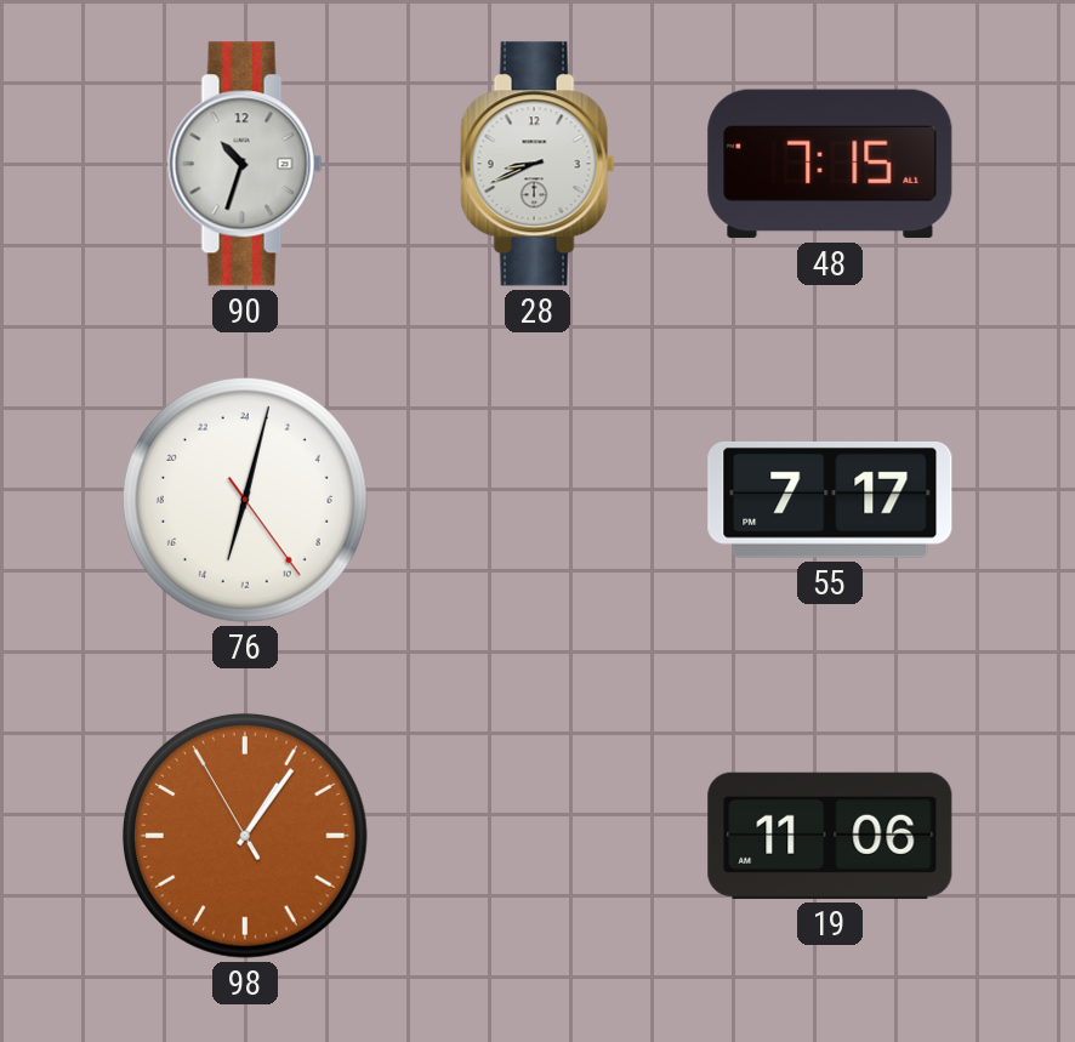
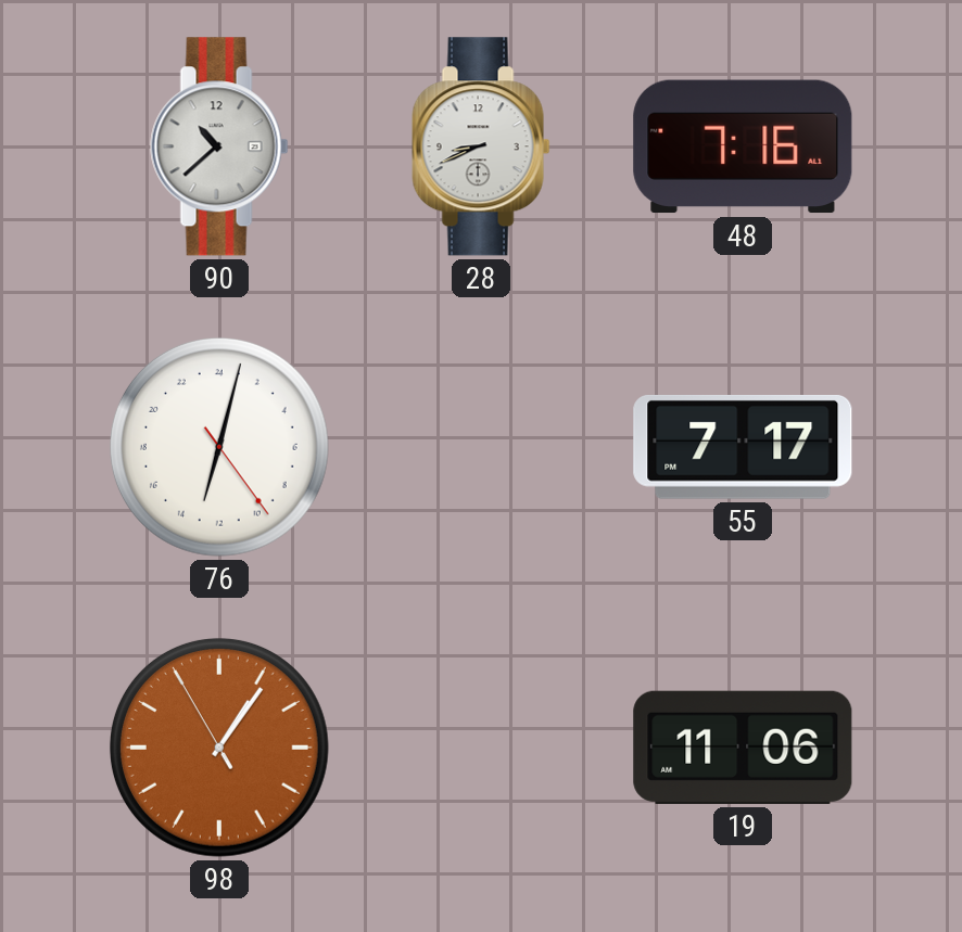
90: 10:33 -> 10:38 (219, 146)
48: 7:15 -> 7:16 (743, 146)
